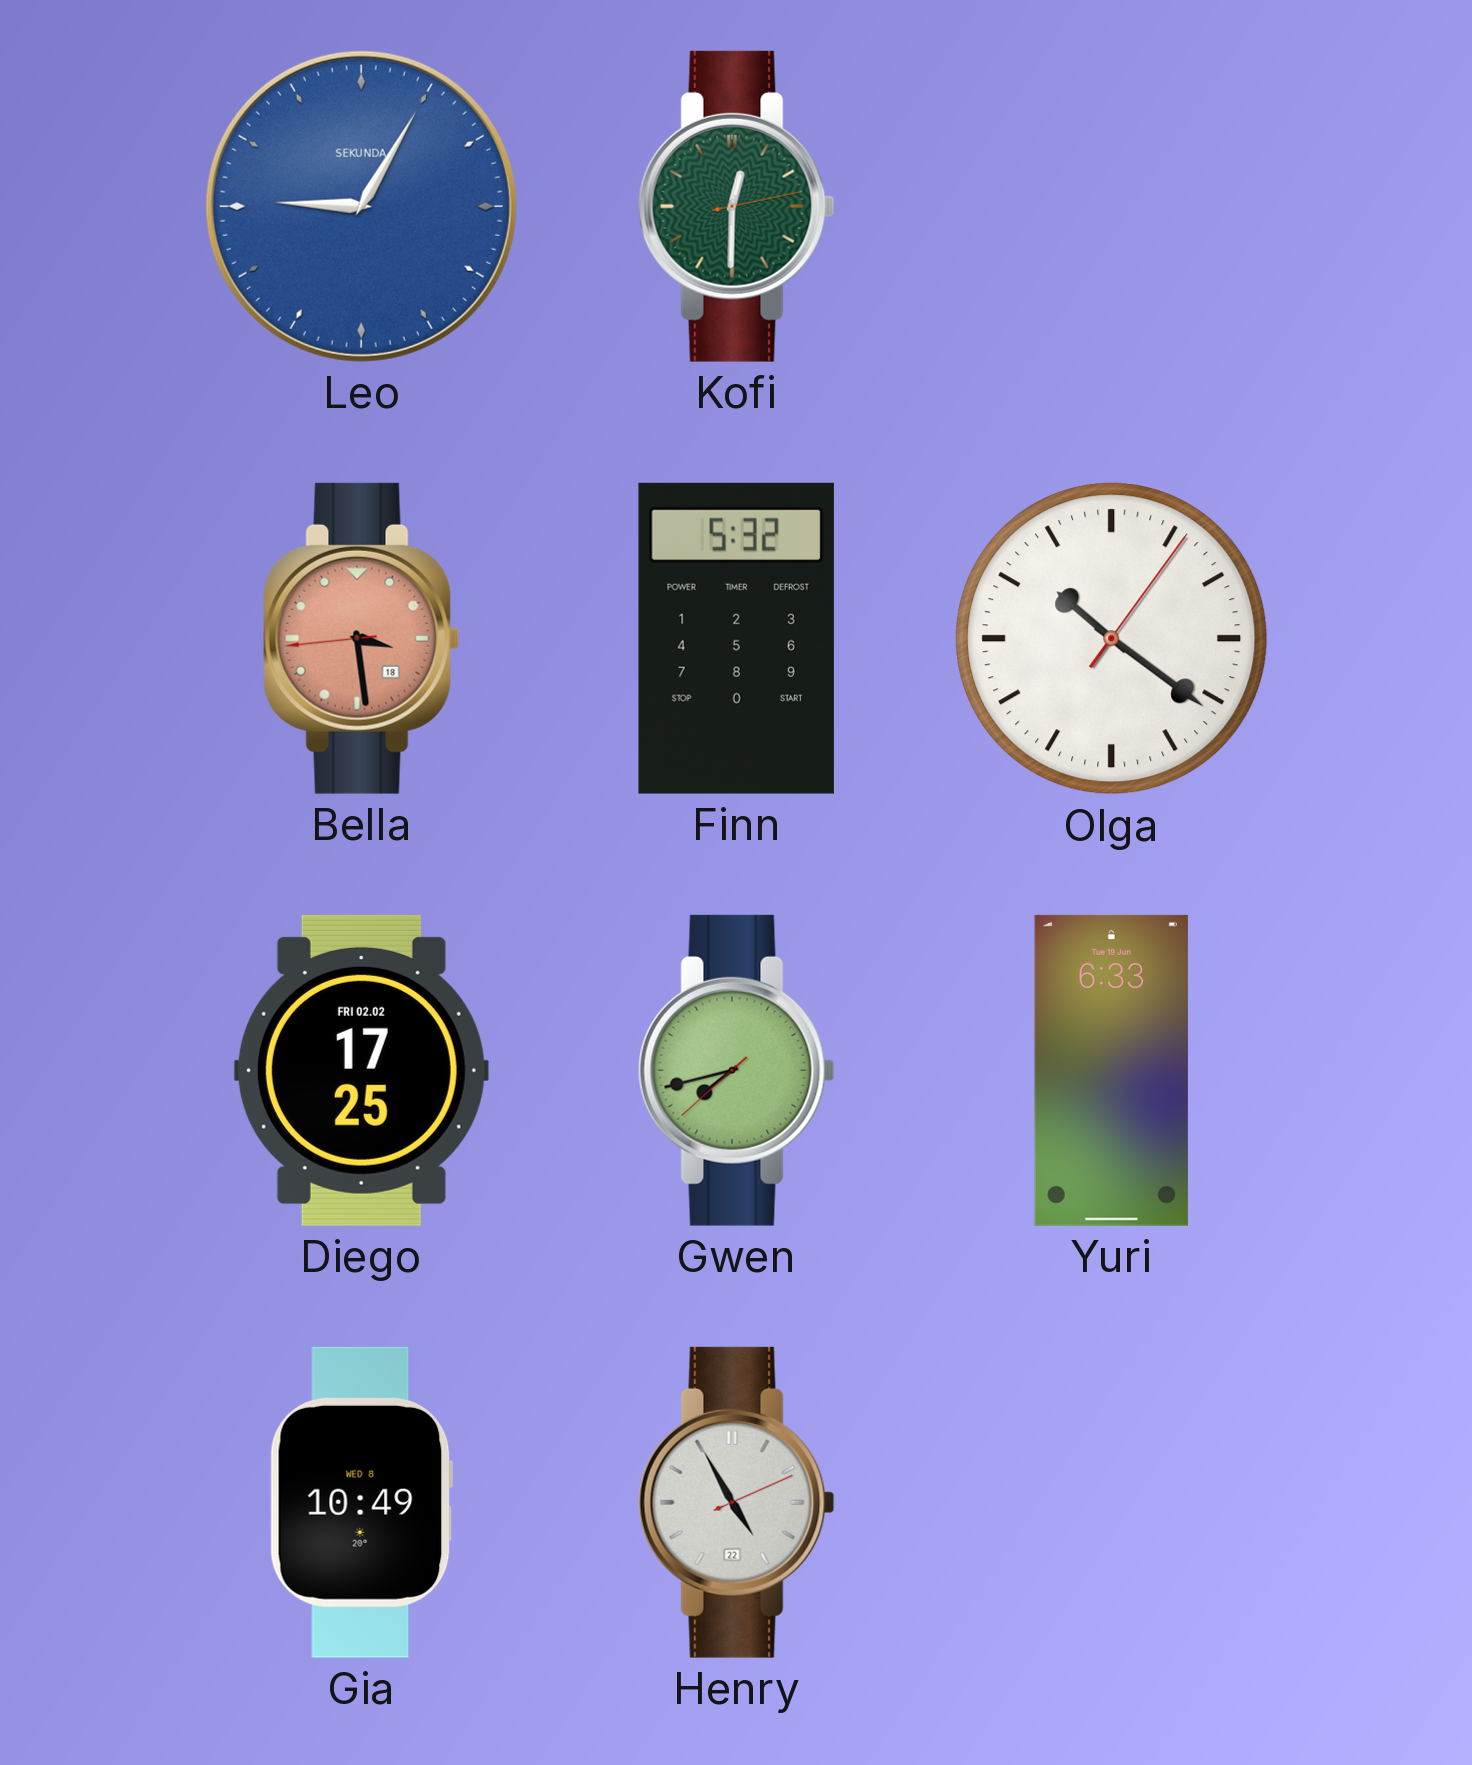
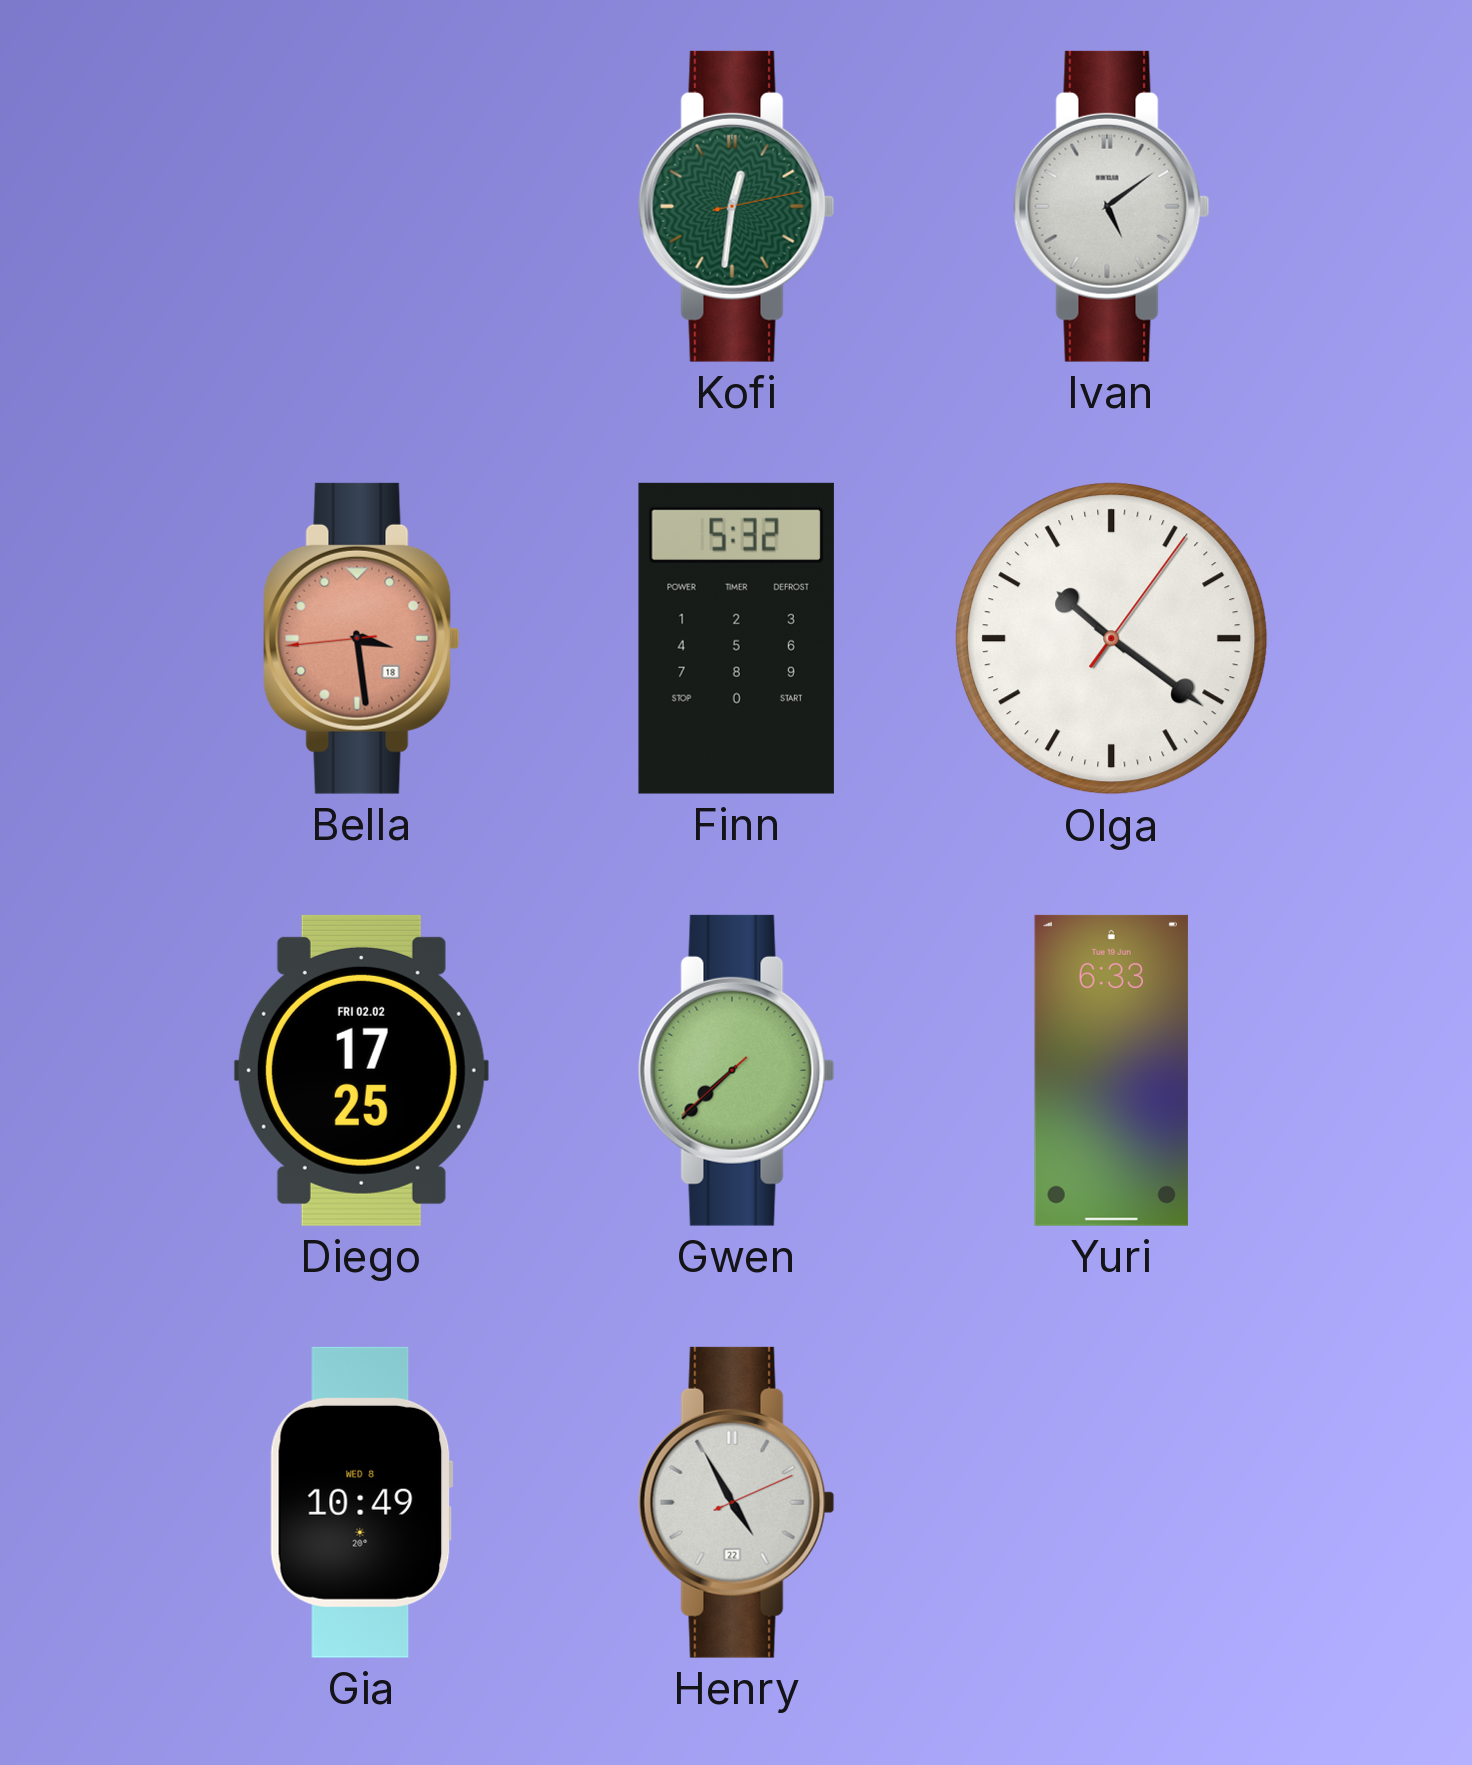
Leo: 9:05 -> none (361, 206)
Kofi: 12:30 -> 12:31 (736, 206)
Ivan: none -> 5:09 (1111, 206)
Gwen: 7:42 -> 7:37 (736, 1070)
